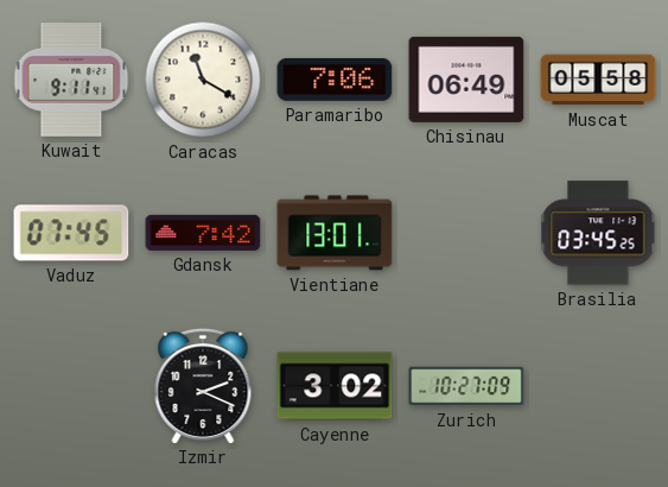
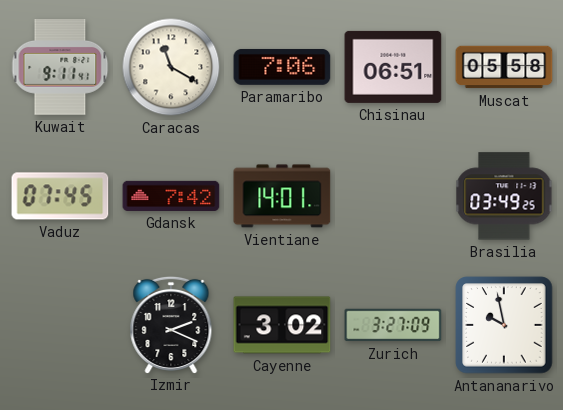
Chisinau: 06:49 -> 06:51 (393, 67)
Vientiane: 13:01 -> 14:01 (282, 196)
Brasilia: 03:45 -> 03:49 (504, 196)
Zurich: 10:27 -> 3:27 (393, 325)
Antananarivo: none -> 9:58 (504, 325)
